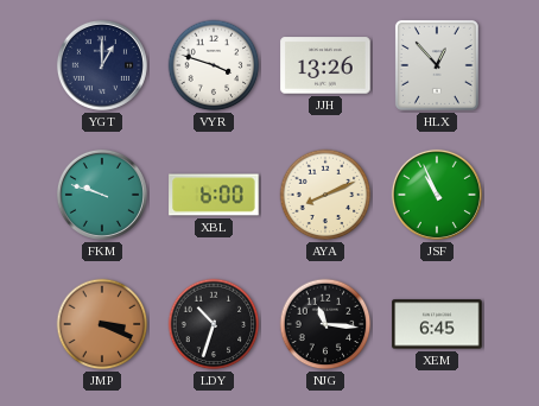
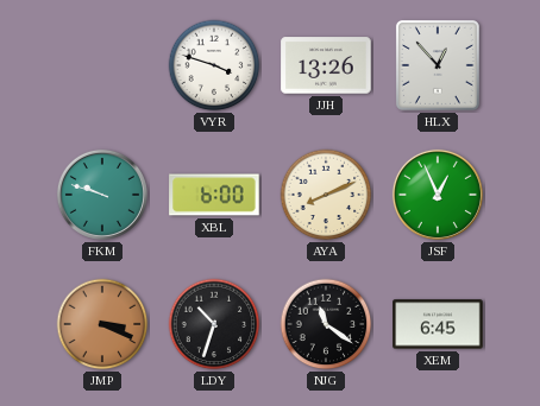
YGT: 1:00 -> none (102, 65)
JSF: 10:56 -> 12:56 (438, 195)
NJG: 11:16 -> 11:21 (326, 324)
